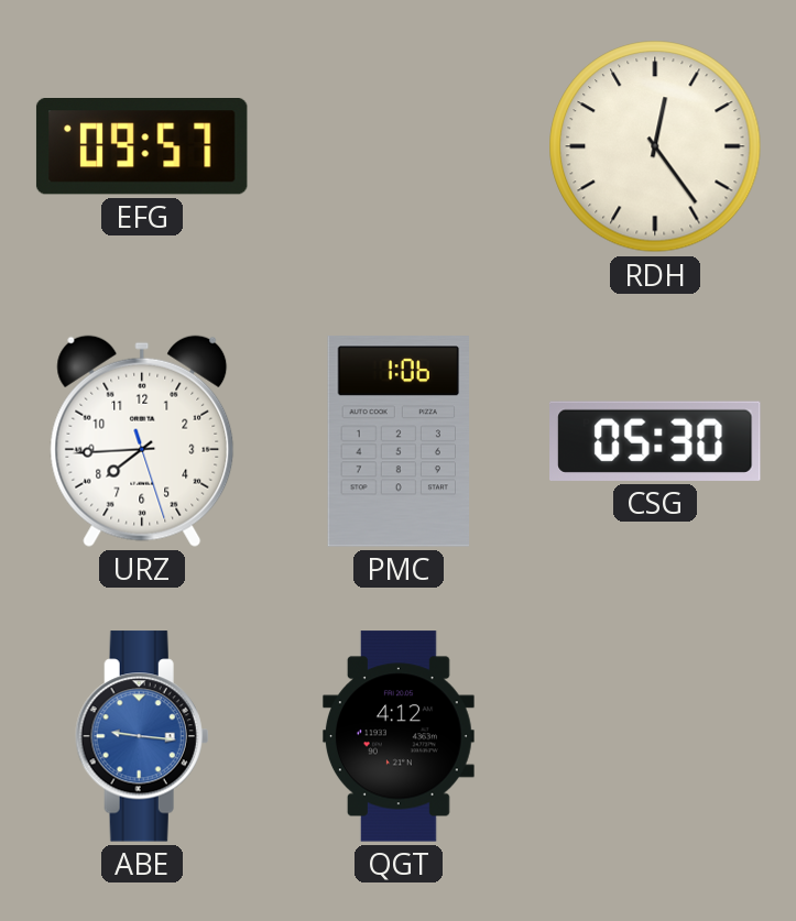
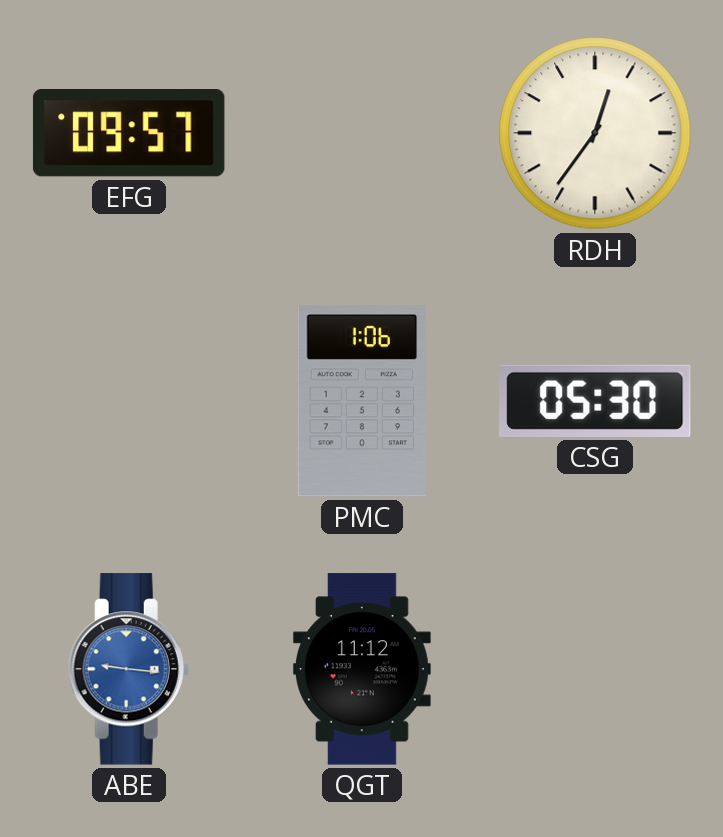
RDH: 12:24 -> 12:36 (595, 133)
URZ: 7:44 -> none (142, 441)
QGT: 4:12 -> 11:12 (362, 669)
